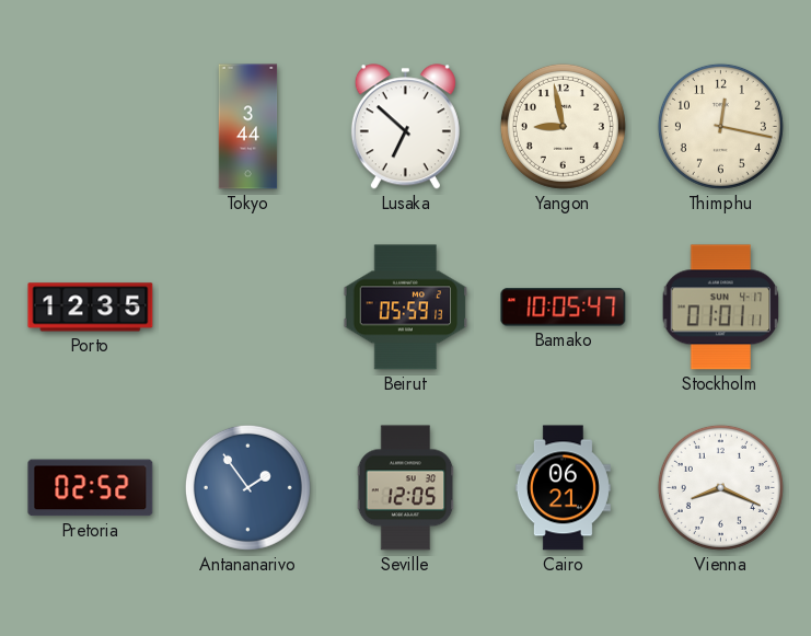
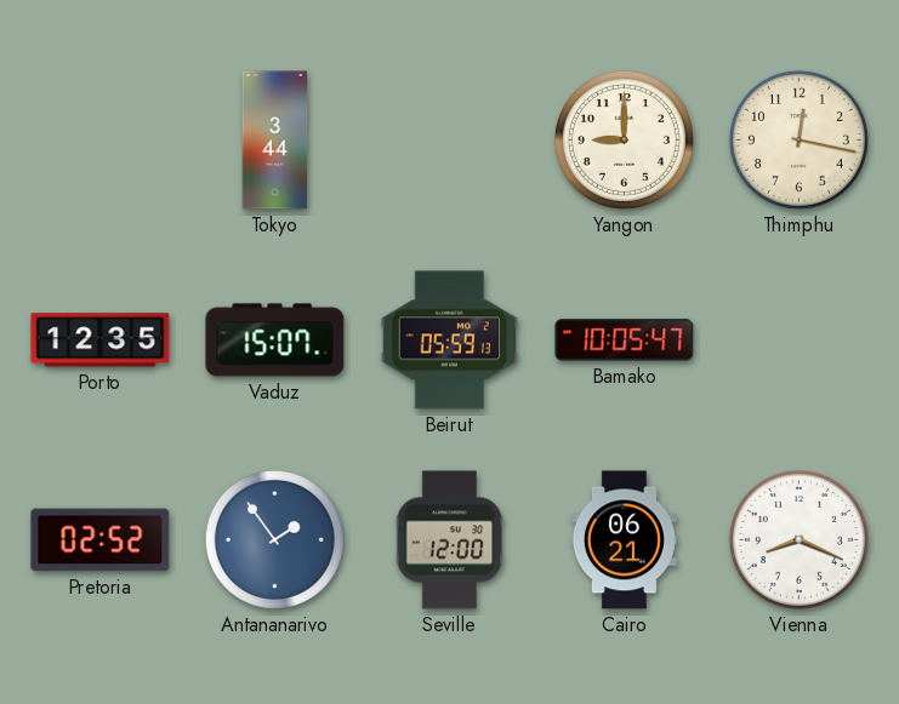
Lusaka: 6:52 -> none (405, 127)
Yangon: 8:58 -> 9:00 (624, 139)
Vaduz: none -> 15:07 (275, 340)
Stockholm: 01:01 -> none (721, 308)
Seville: 12:05 -> 12:00 (450, 540)
